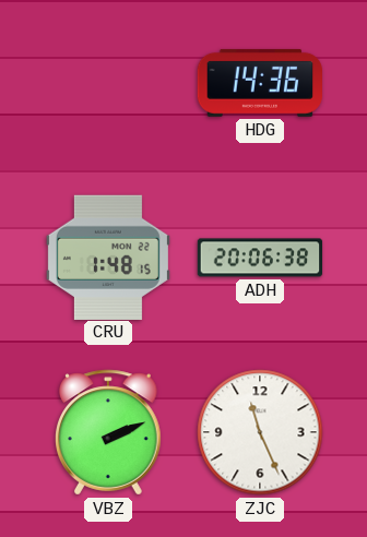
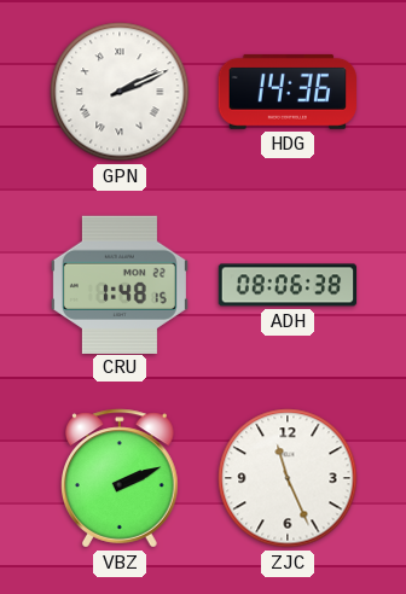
GPN: none -> 2:11 (120, 92)
ADH: 20:06 -> 08:06 (288, 285)
